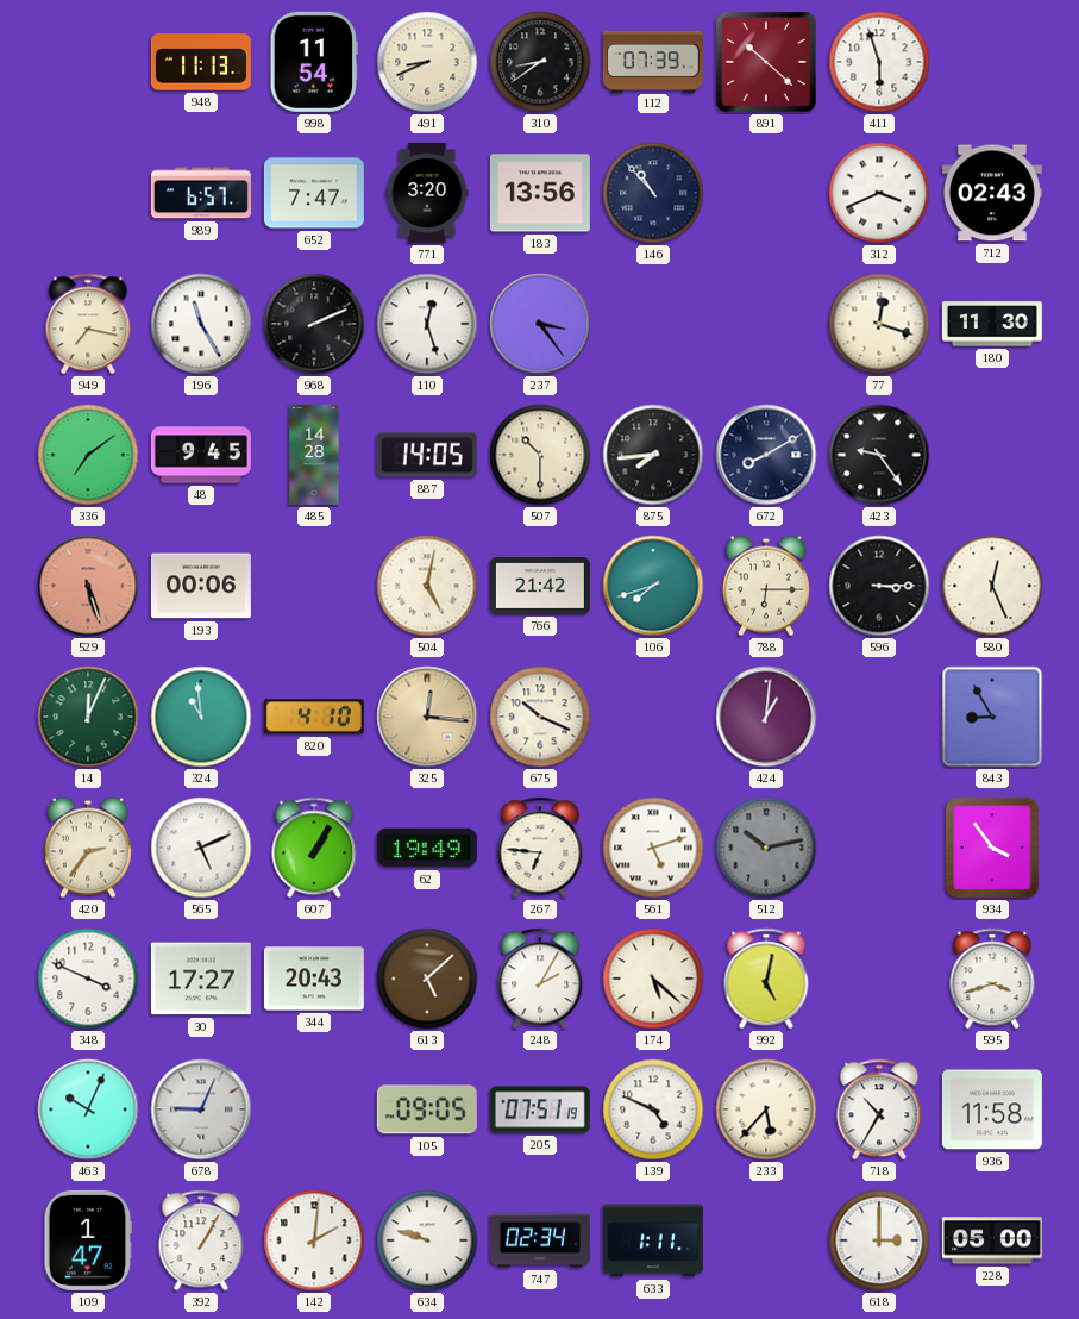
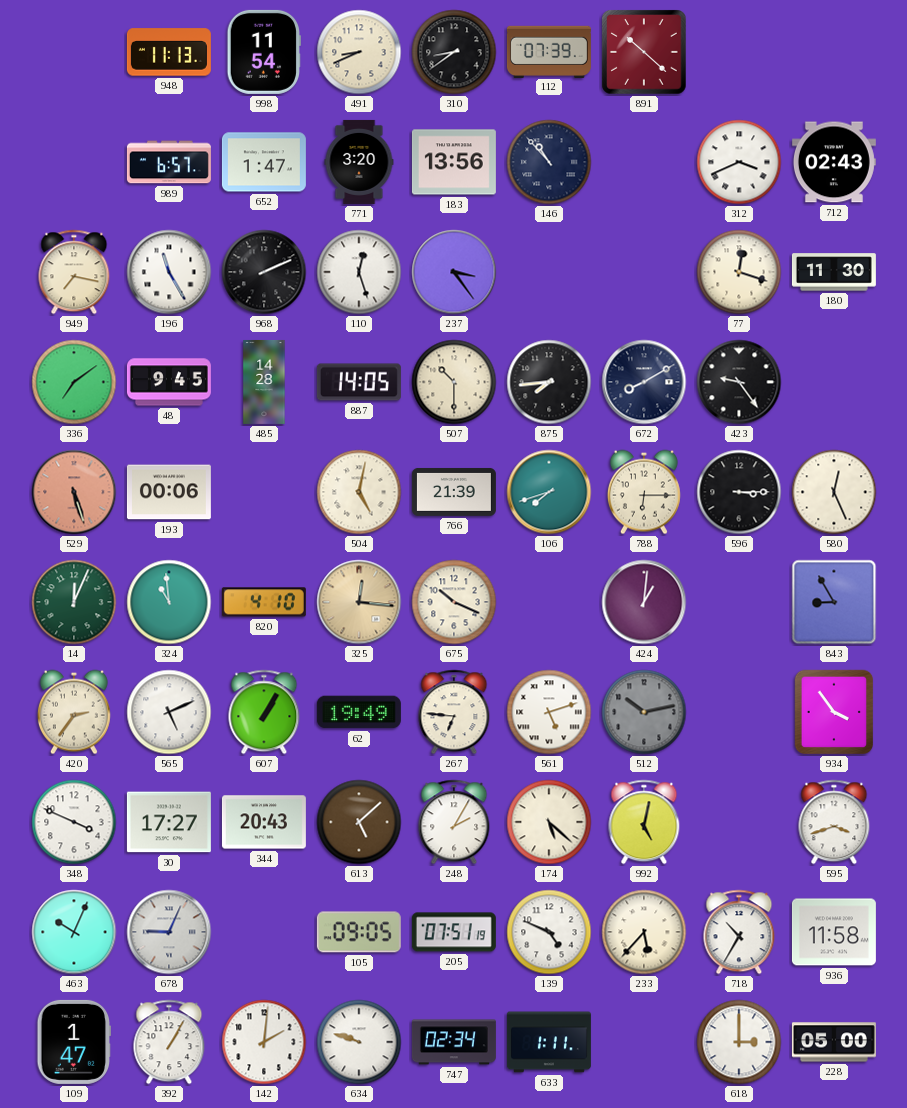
411: 5:57 -> none (879, 62)
652: 7:47 -> 1:47 (264, 162)
766: 21:42 -> 21:39 (454, 492)
